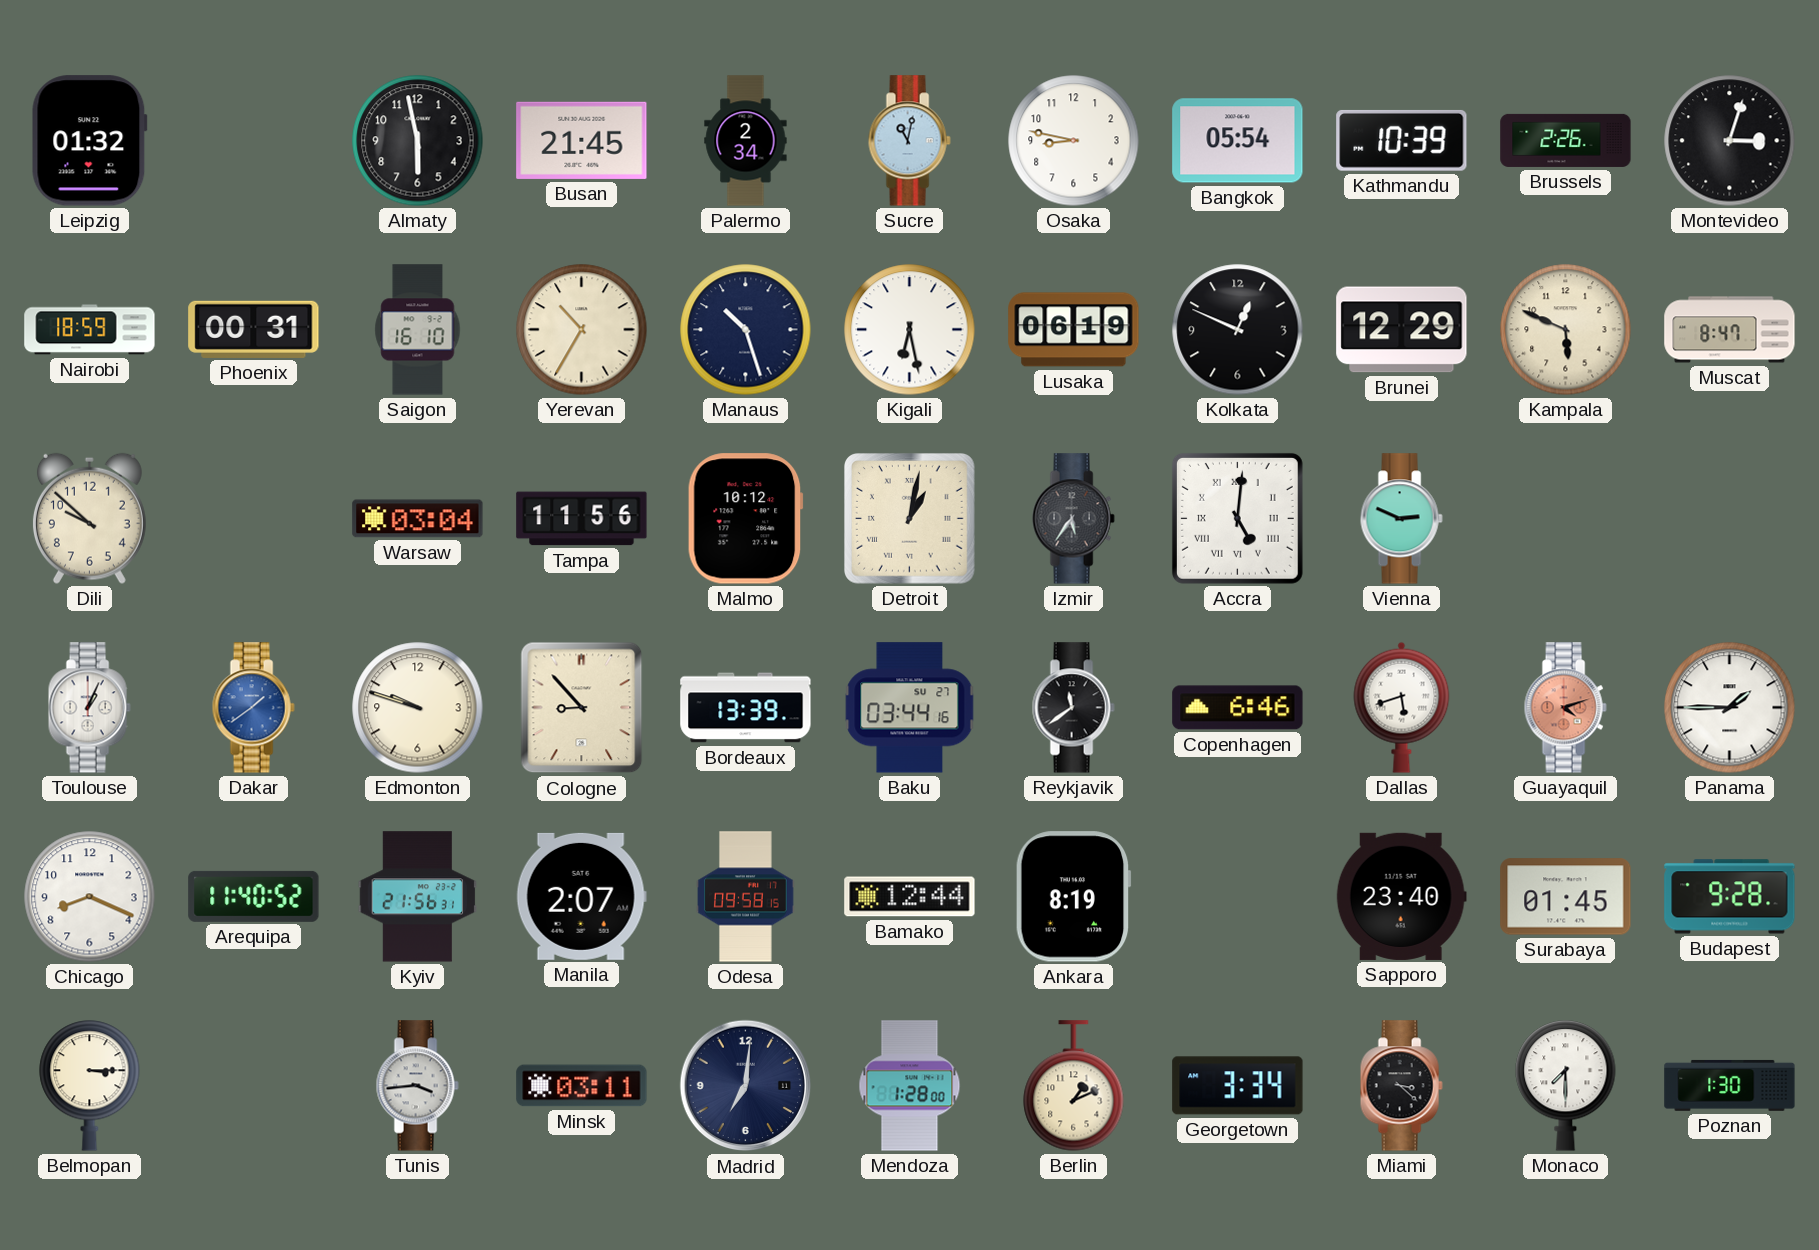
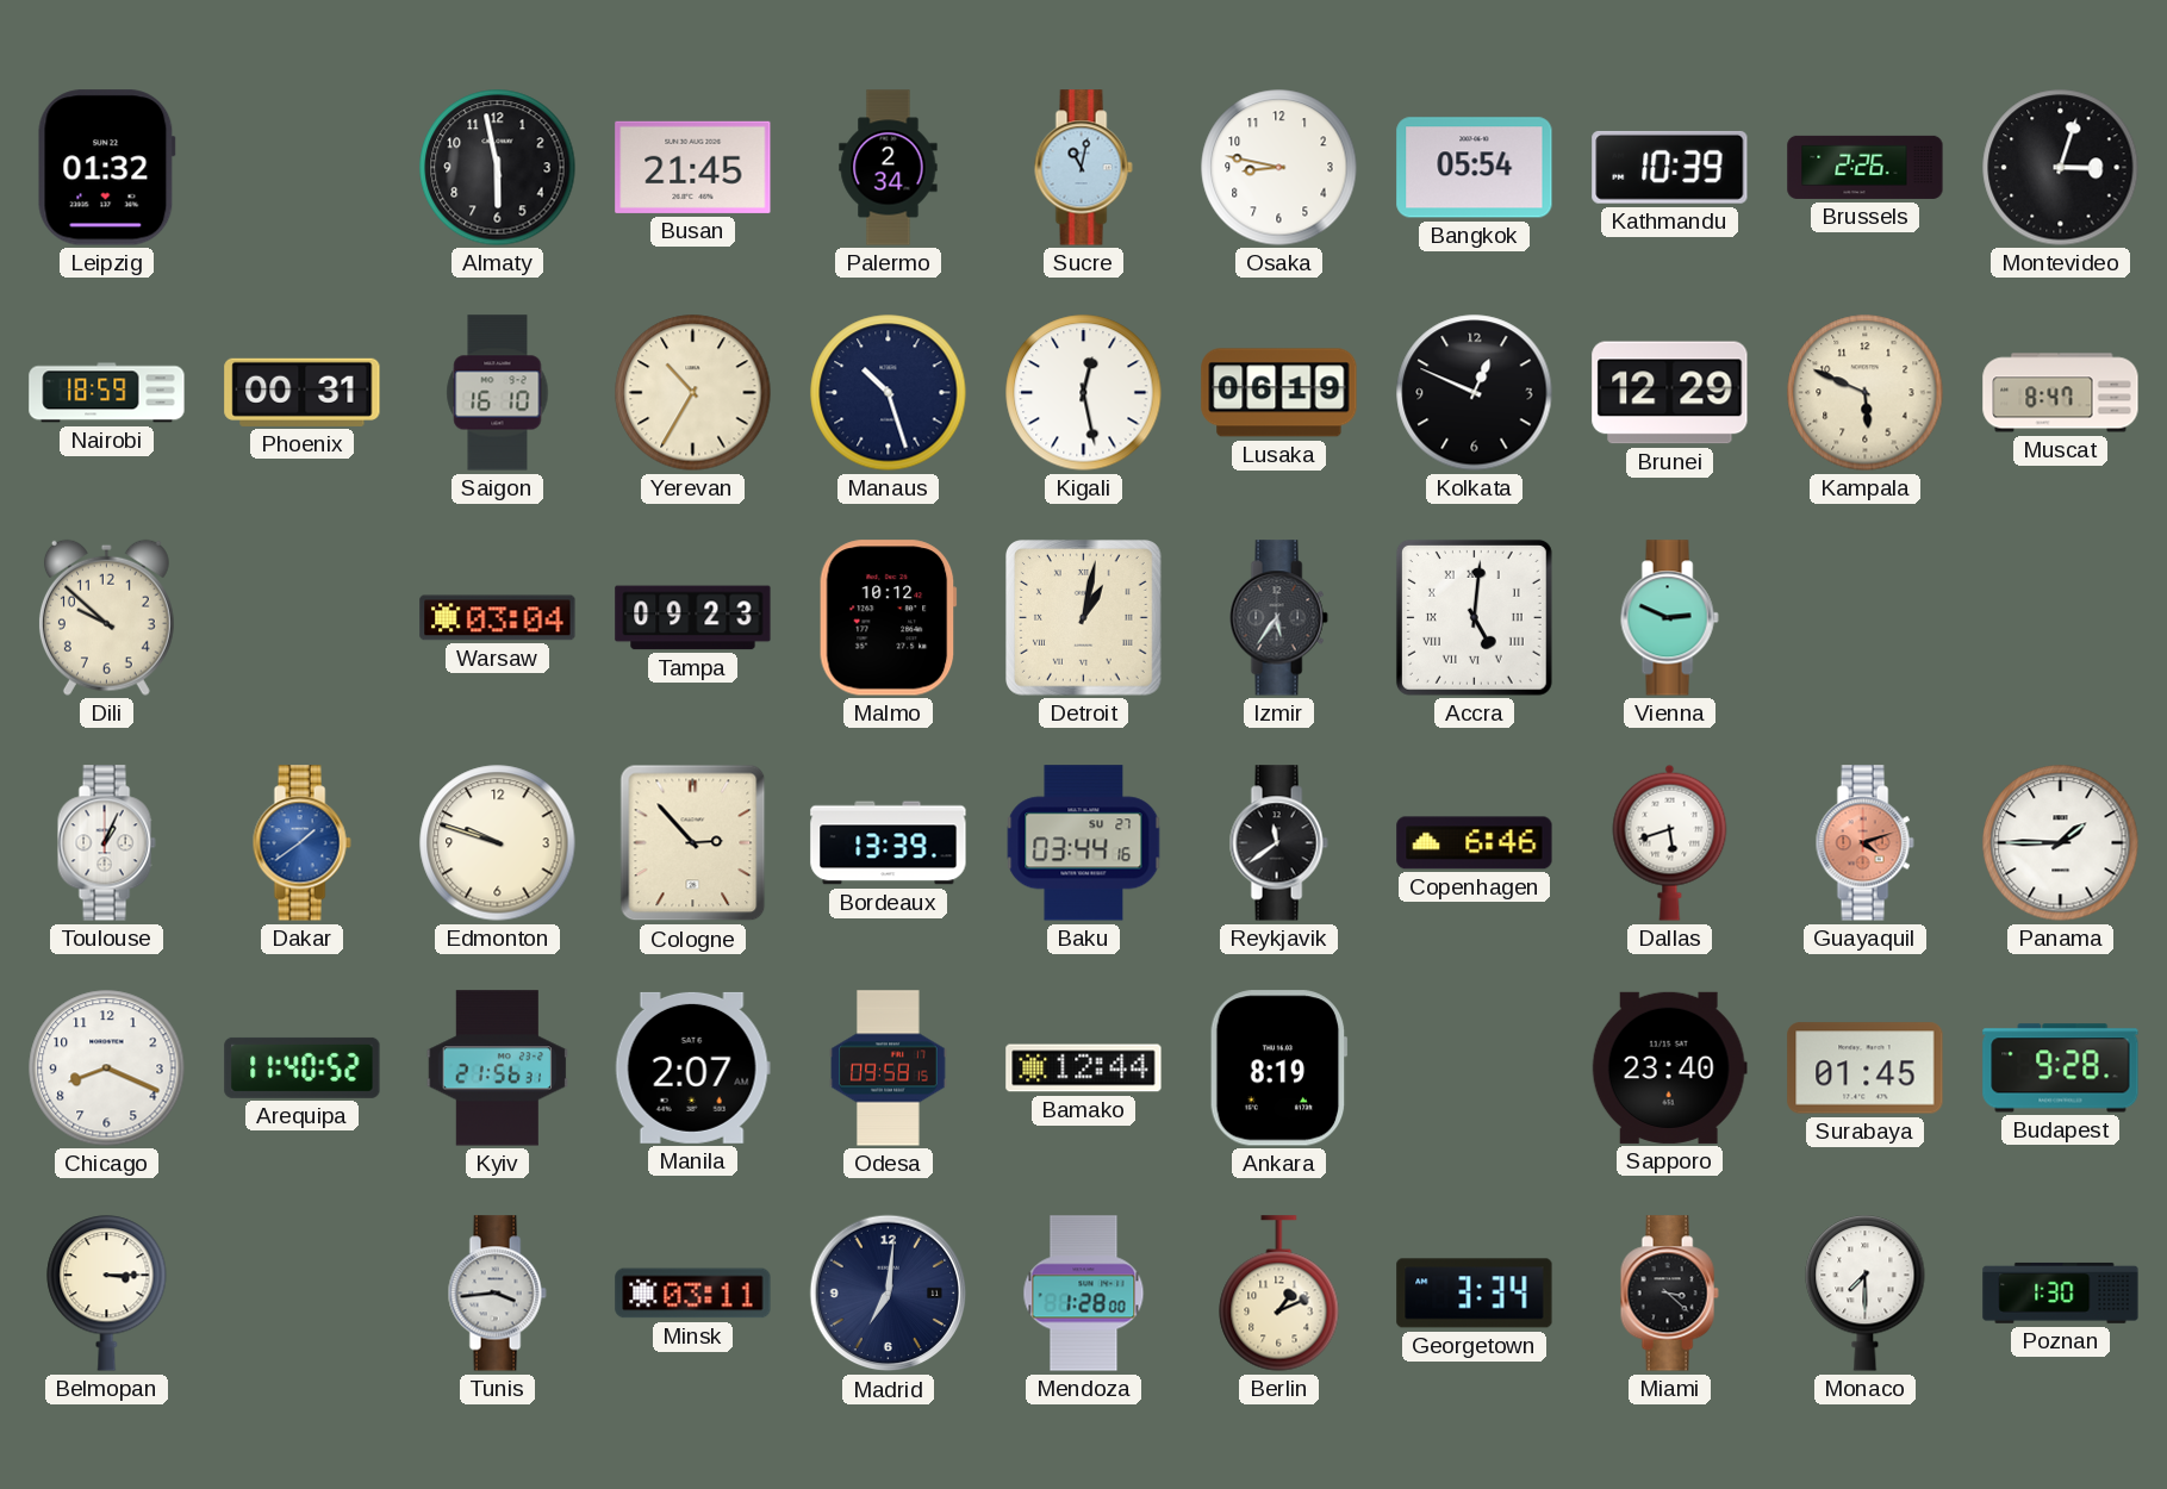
Kigali: 6:28 -> 12:28 (1084, 393)
Tampa: 11:56 -> 09:23 (693, 618)
Cologne: 8:53 -> 2:53 (693, 843)
